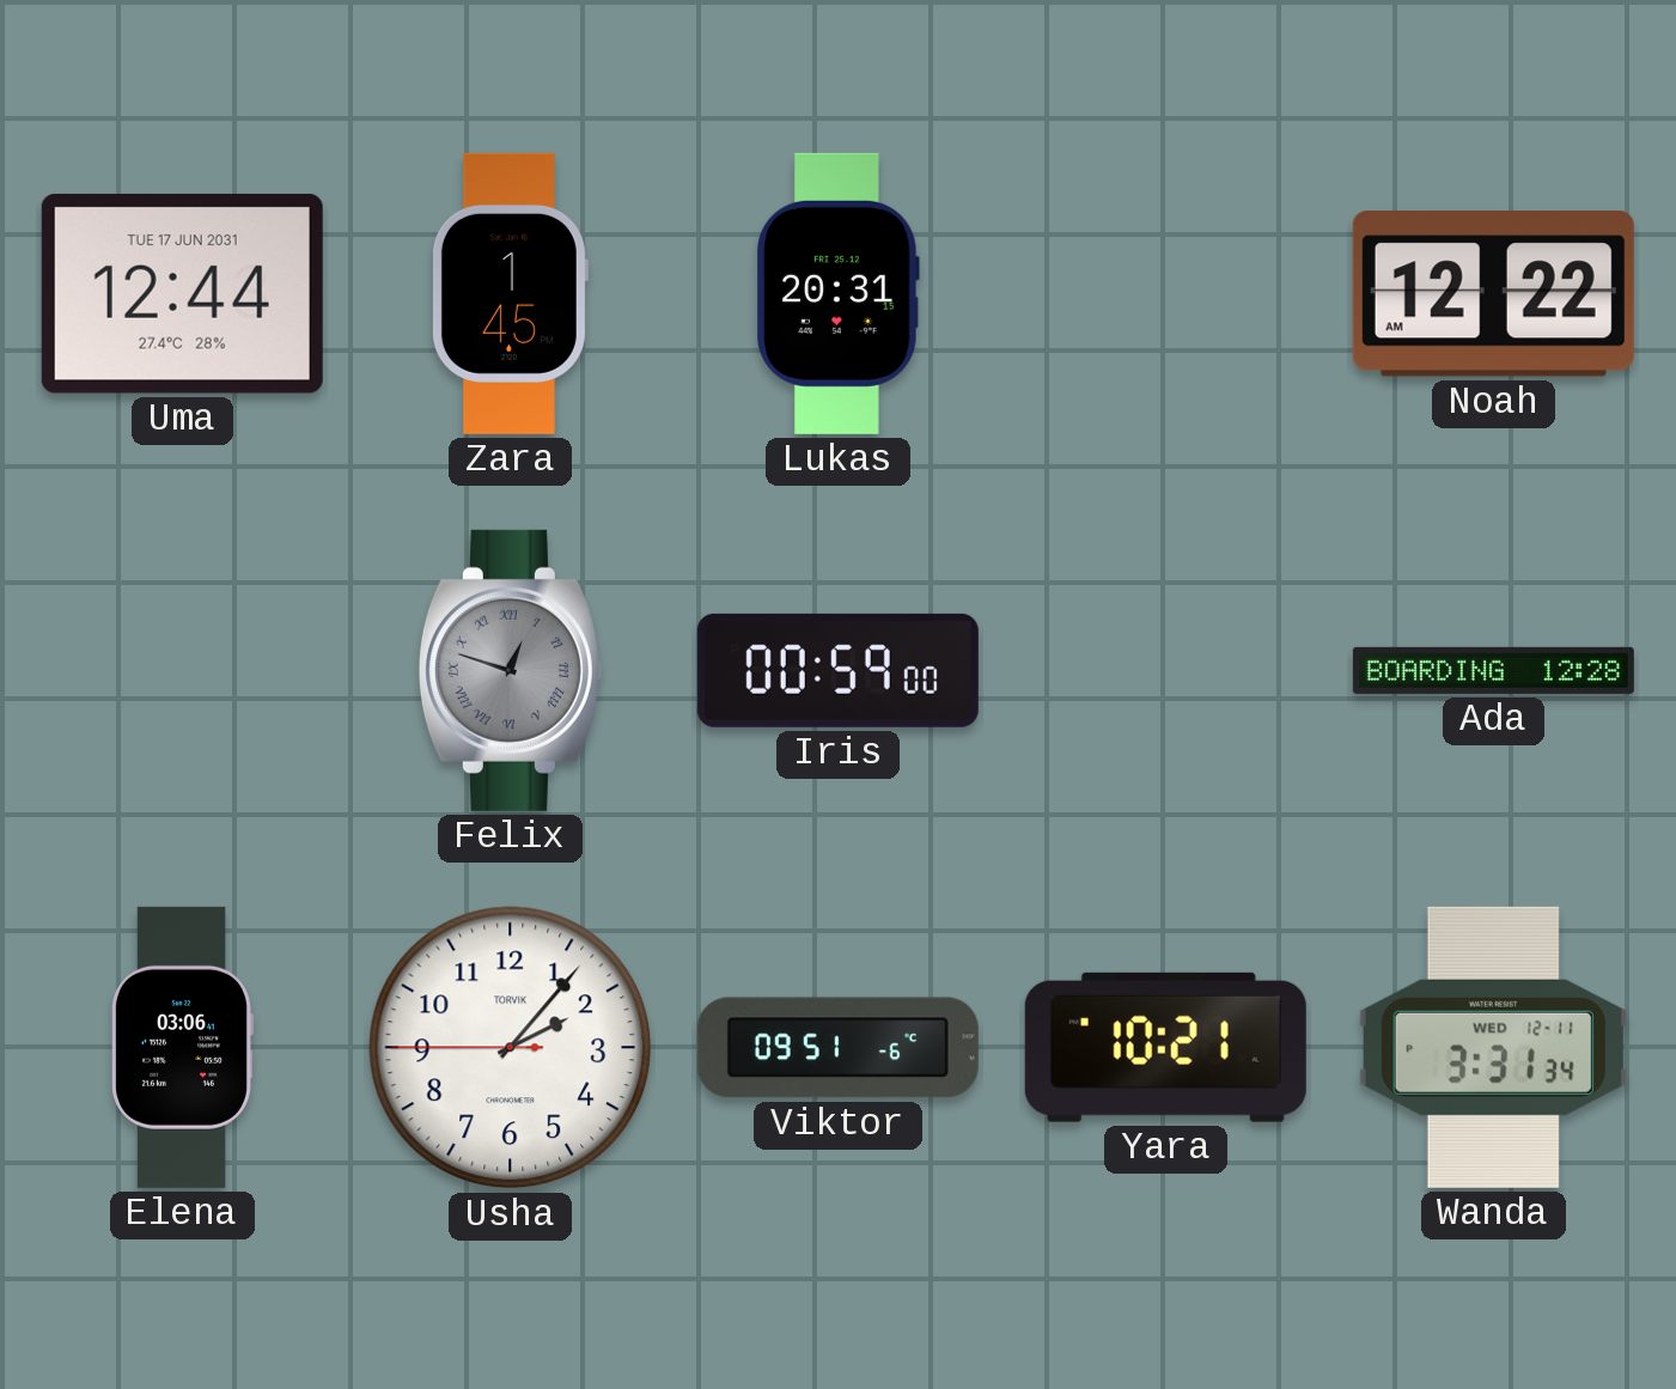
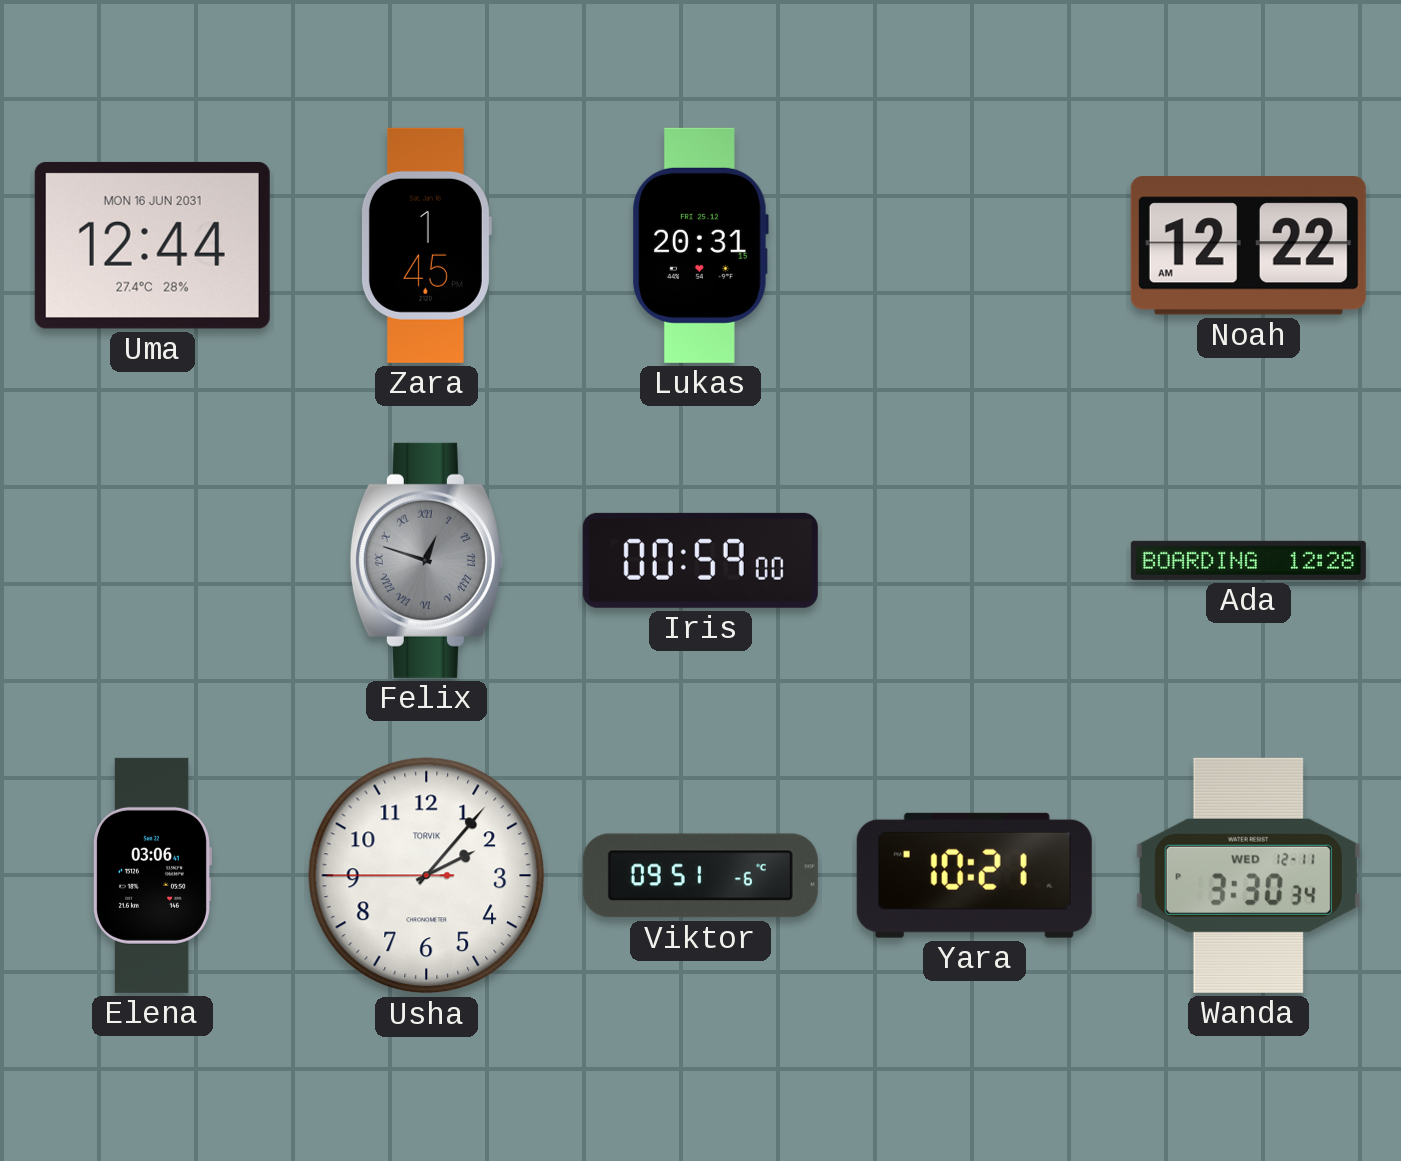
Uma date: TUE 17 JUN 2031 -> MON 16 JUN 2031 (152, 245)
Wanda: 3:31 -> 3:30 (1248, 875)
